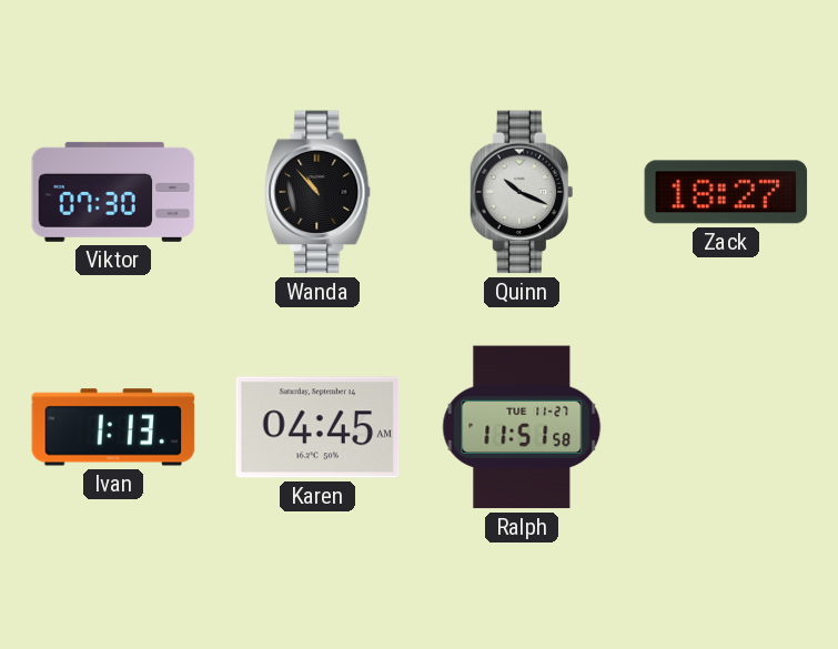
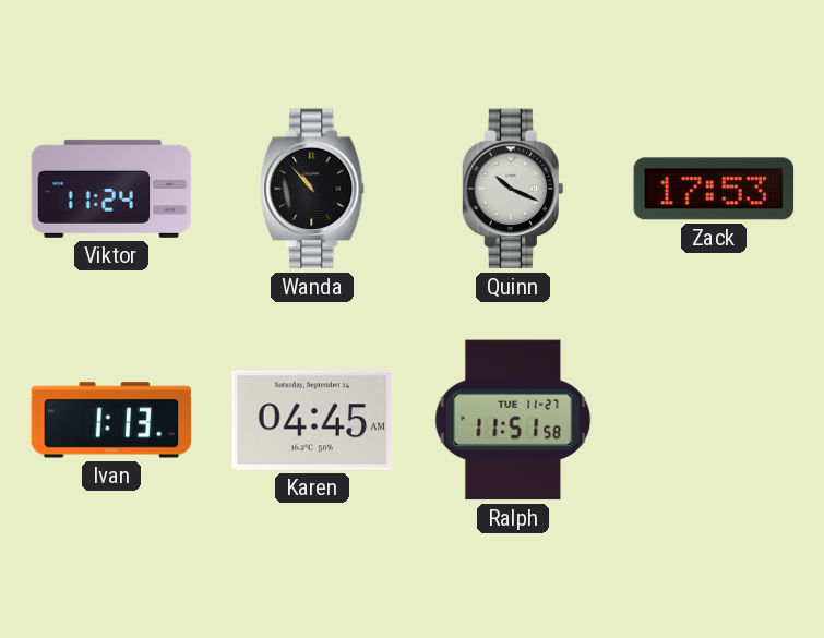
Viktor: 07:30 -> 11:24 (111, 189)
Zack: 18:27 -> 17:53 (714, 189)
